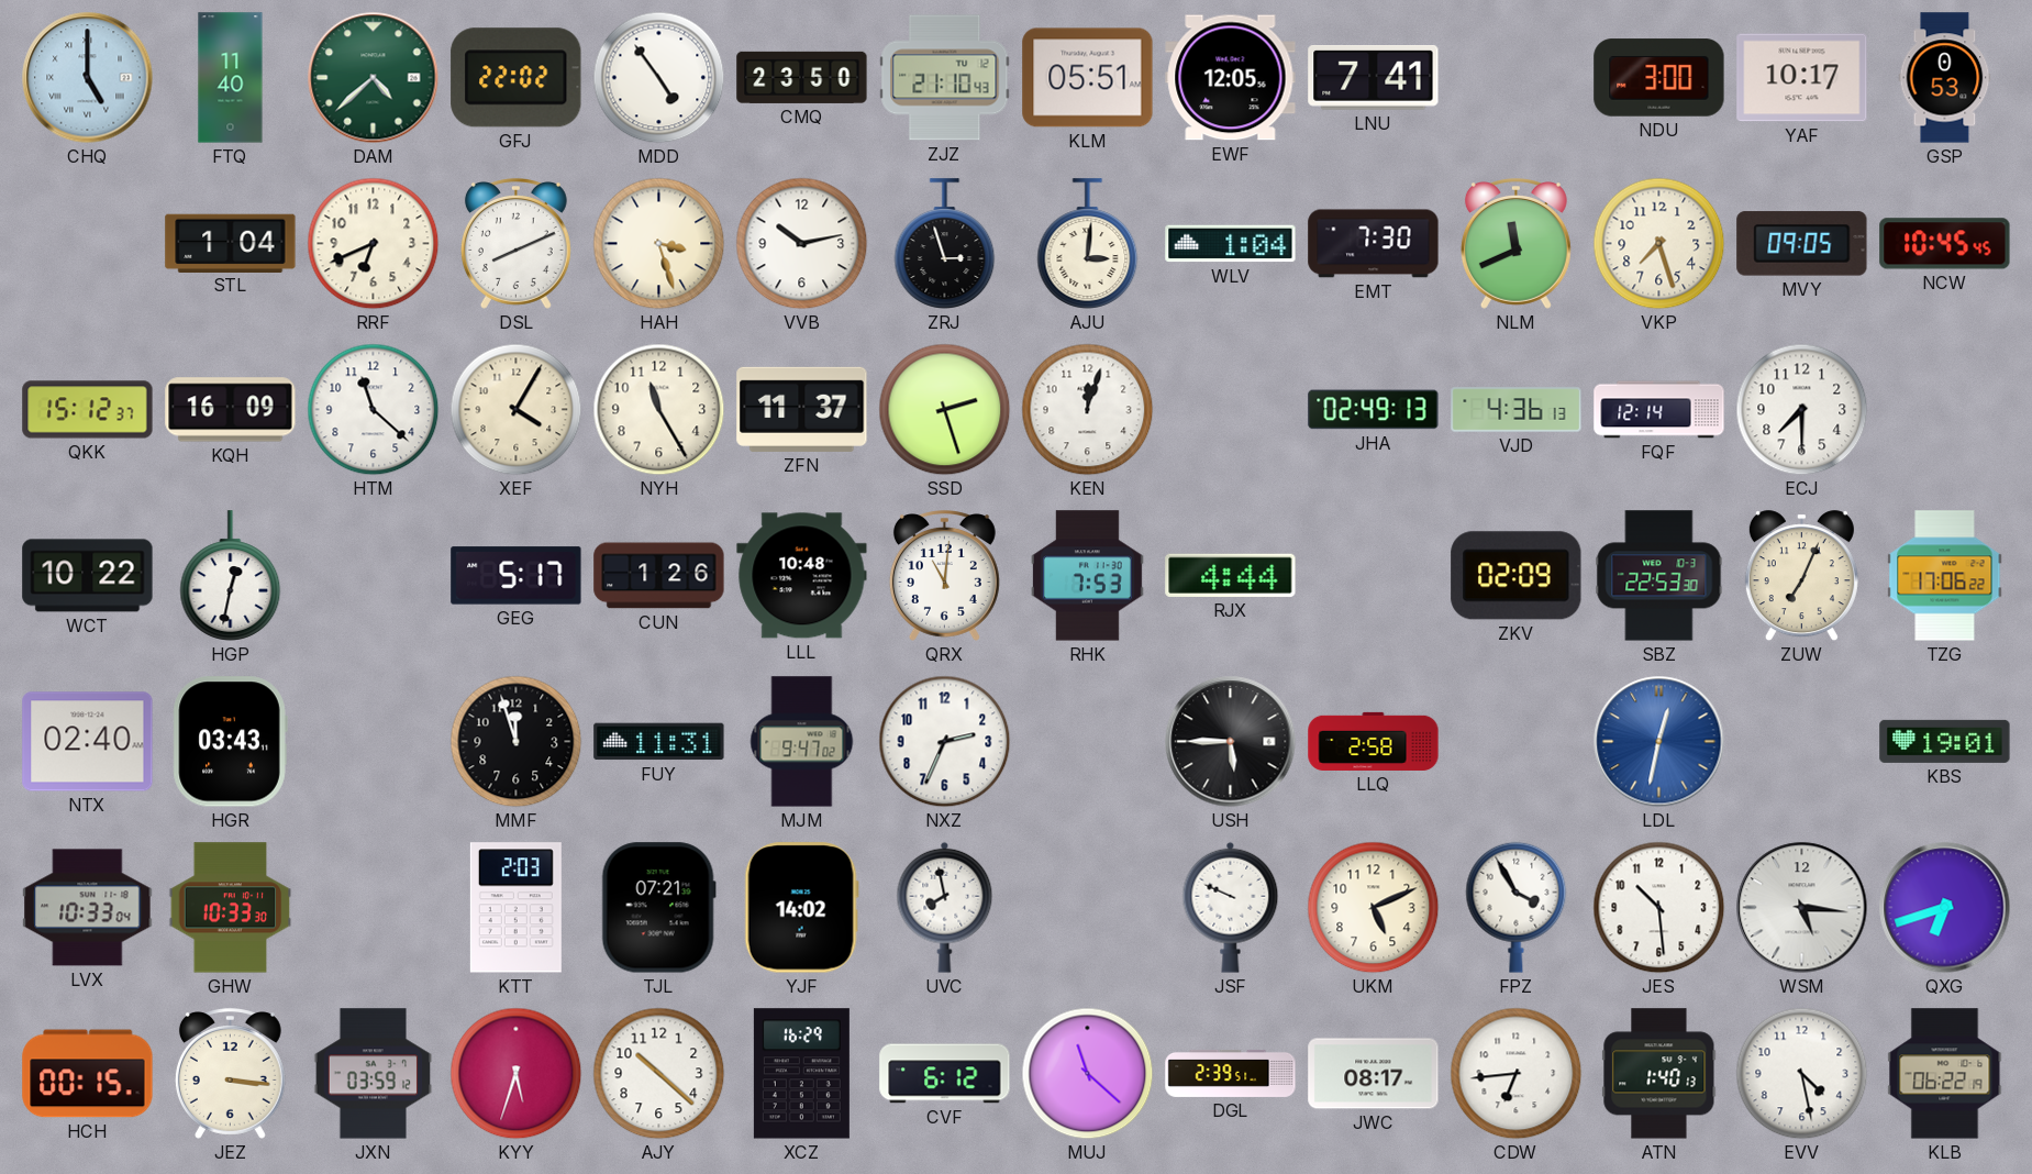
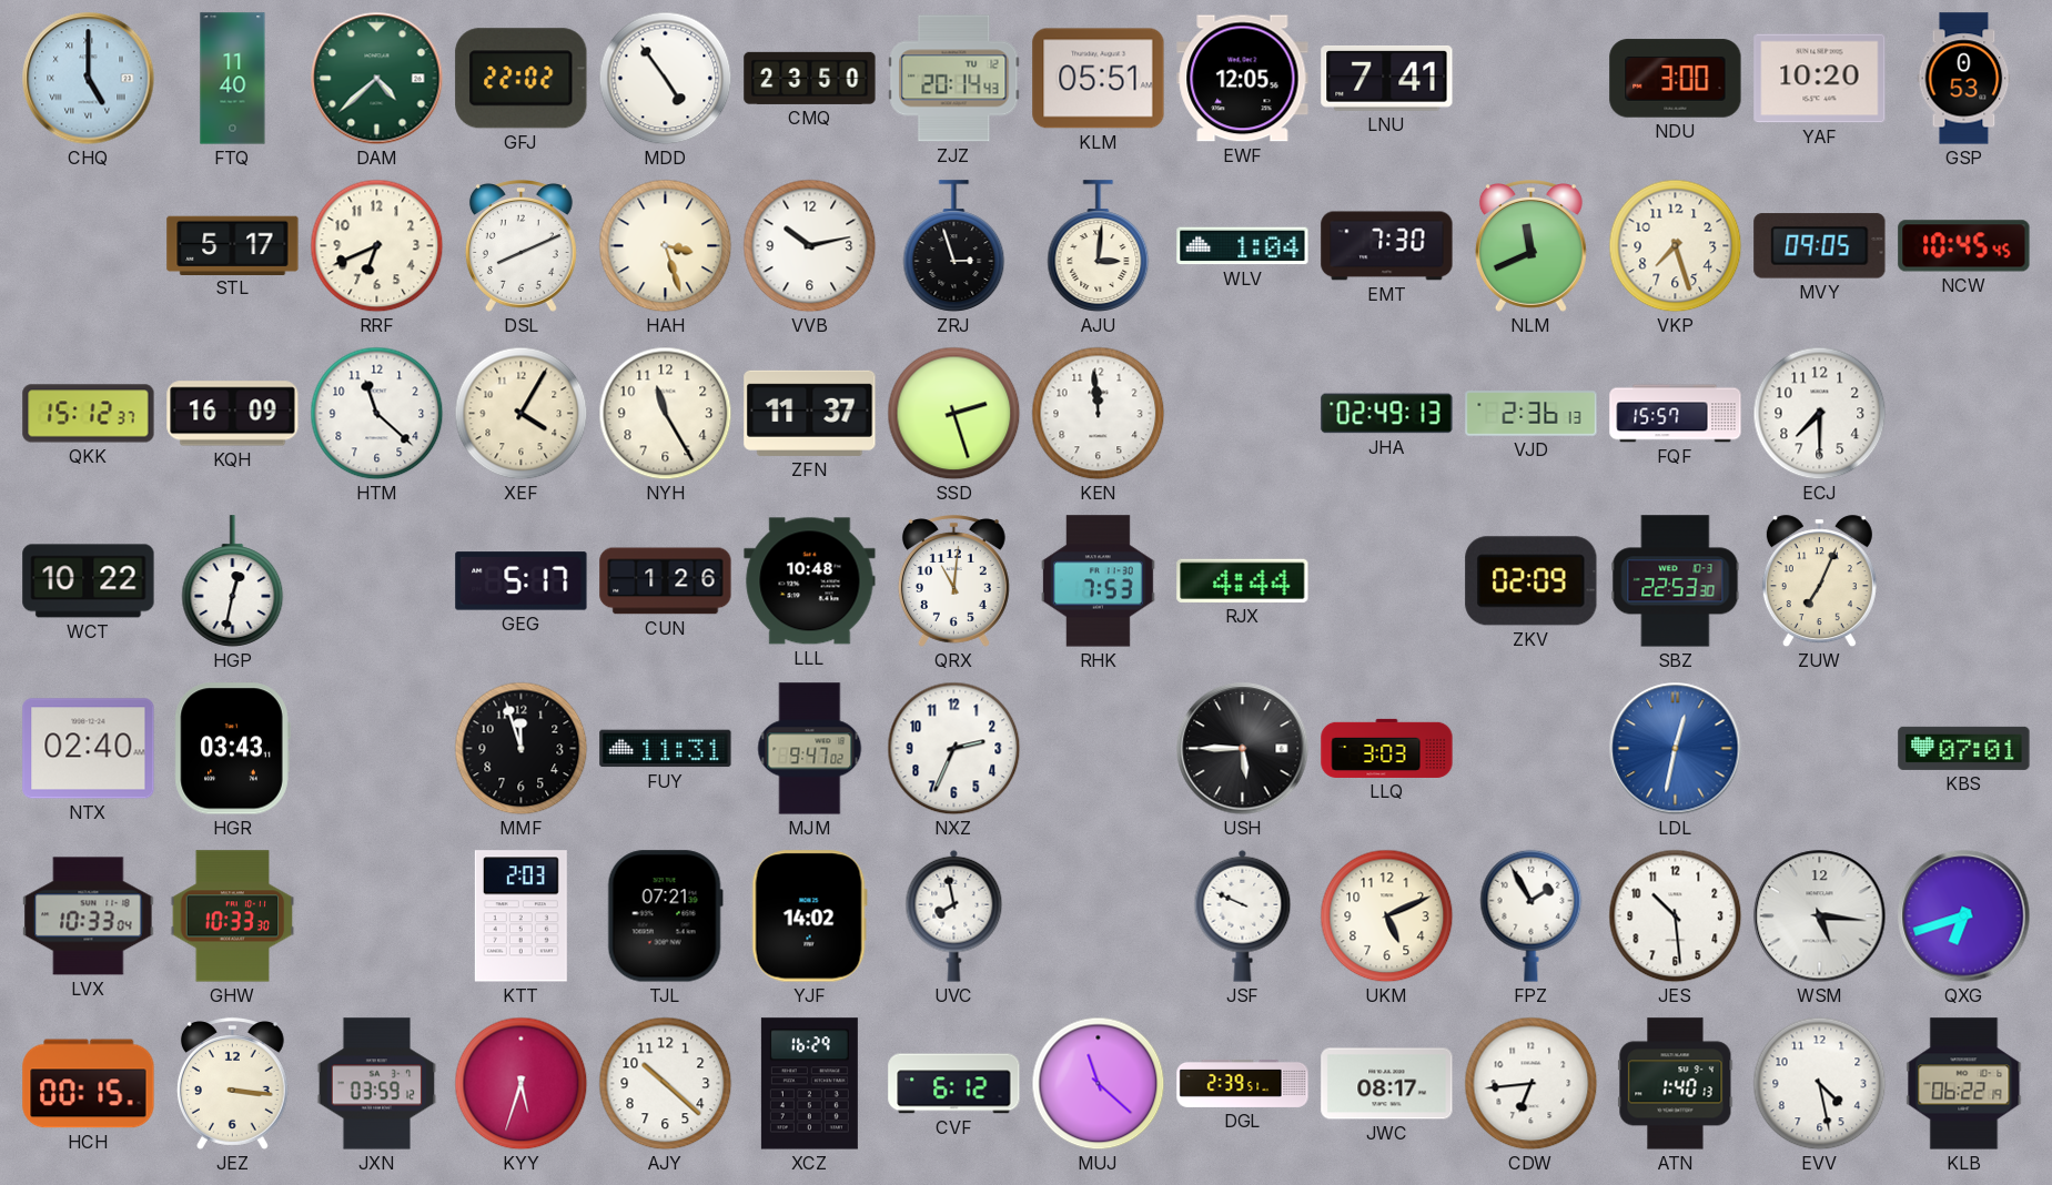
ZJZ: 21:10 -> 20:14 (954, 79)
YAF: 10:17 -> 10:20 (1820, 79)
STL: 1:04 -> 5:17 (233, 245)
KEN: 12:03 -> 11:59 (1099, 414)
VJD: 4:36 -> 2:36 (1532, 414)
FQF: 12:14 -> 15:57 (1676, 414)
TZG: 17:06 -> none (1945, 576)
LLQ: 2:58 -> 3:03 (1387, 748)
KBS: 19:01 -> 07:01 (1964, 748)
FPZ: 3:55 -> 1:55 (1532, 915)
